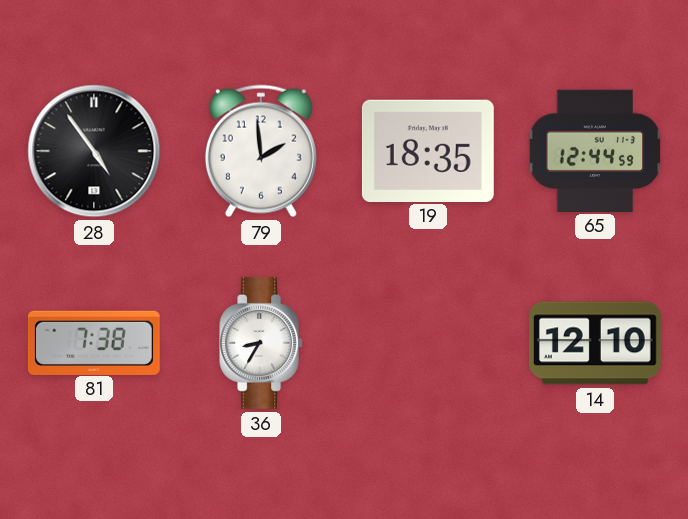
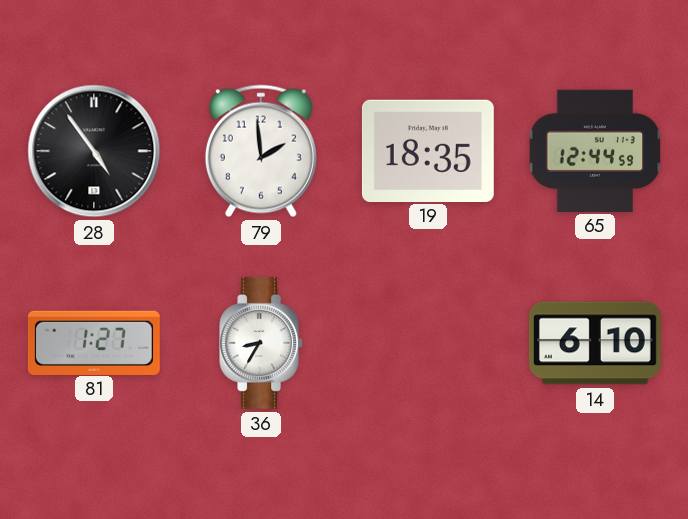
81: 7:38 -> 1:27 (94, 342)
14: 12:10 -> 6:10 (595, 343)
